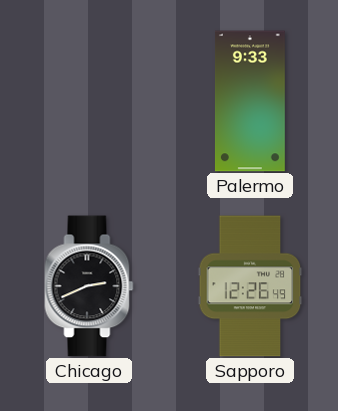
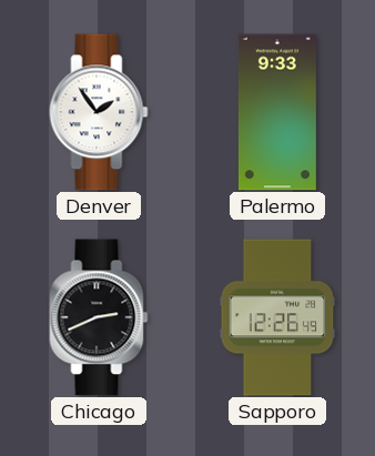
Denver: none -> 1:54 (99, 112)
